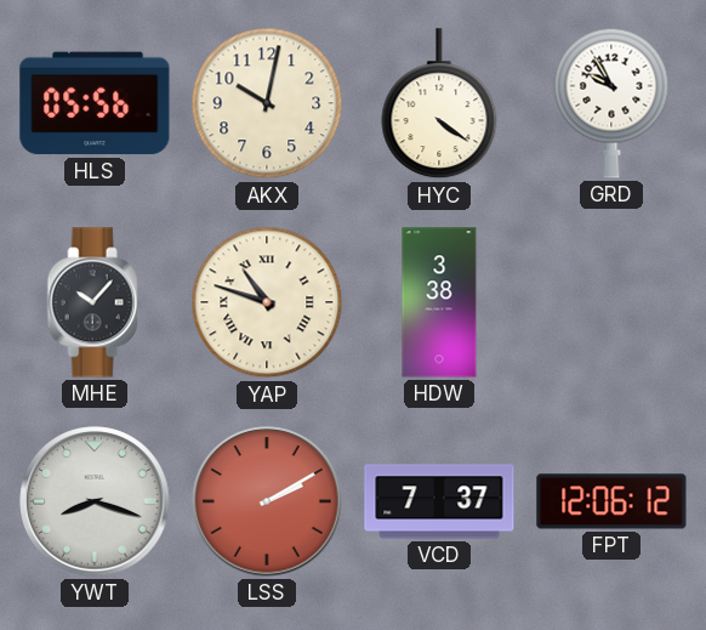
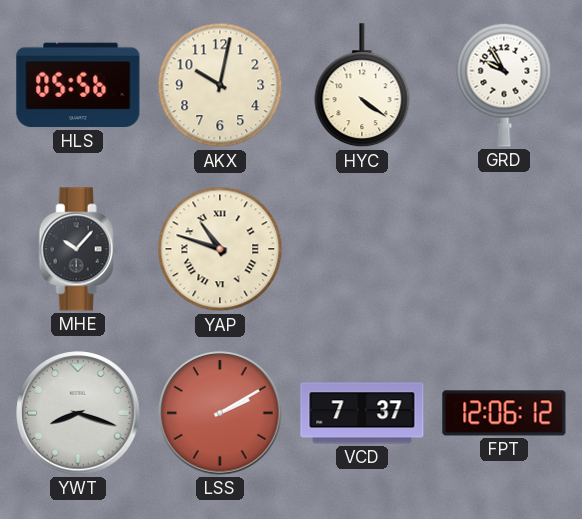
HDW: 3:38 -> none (439, 302)
